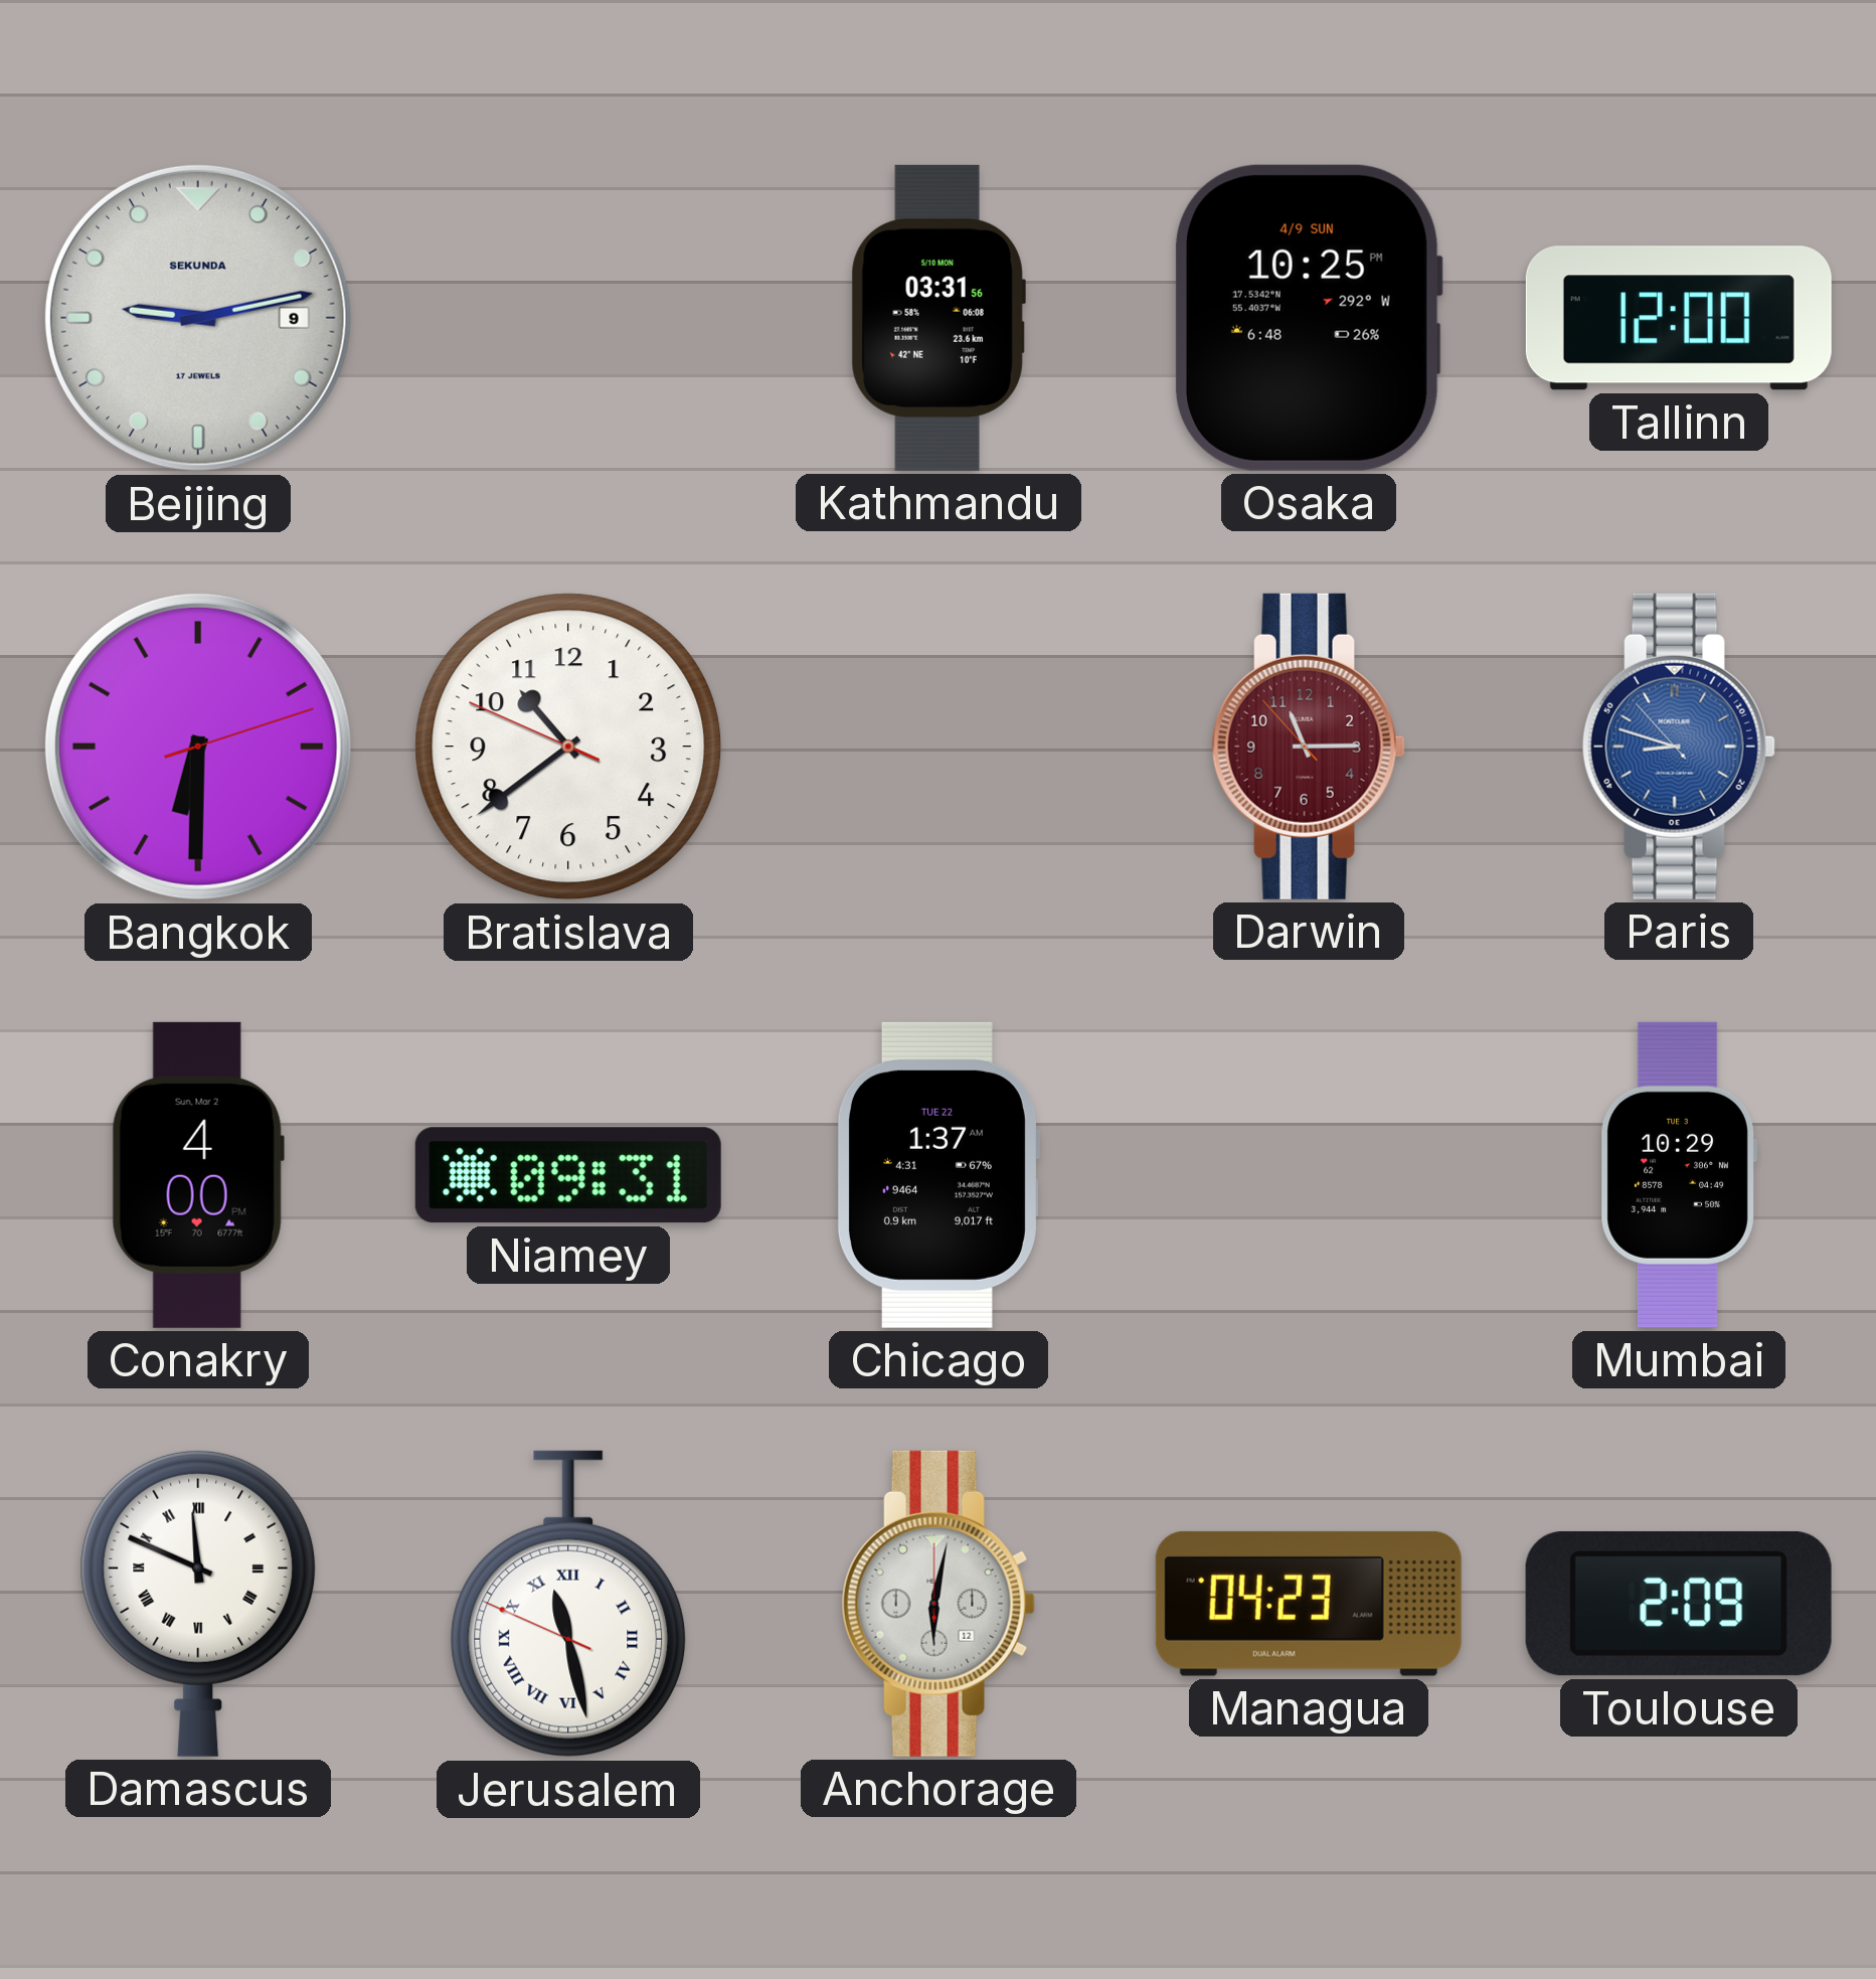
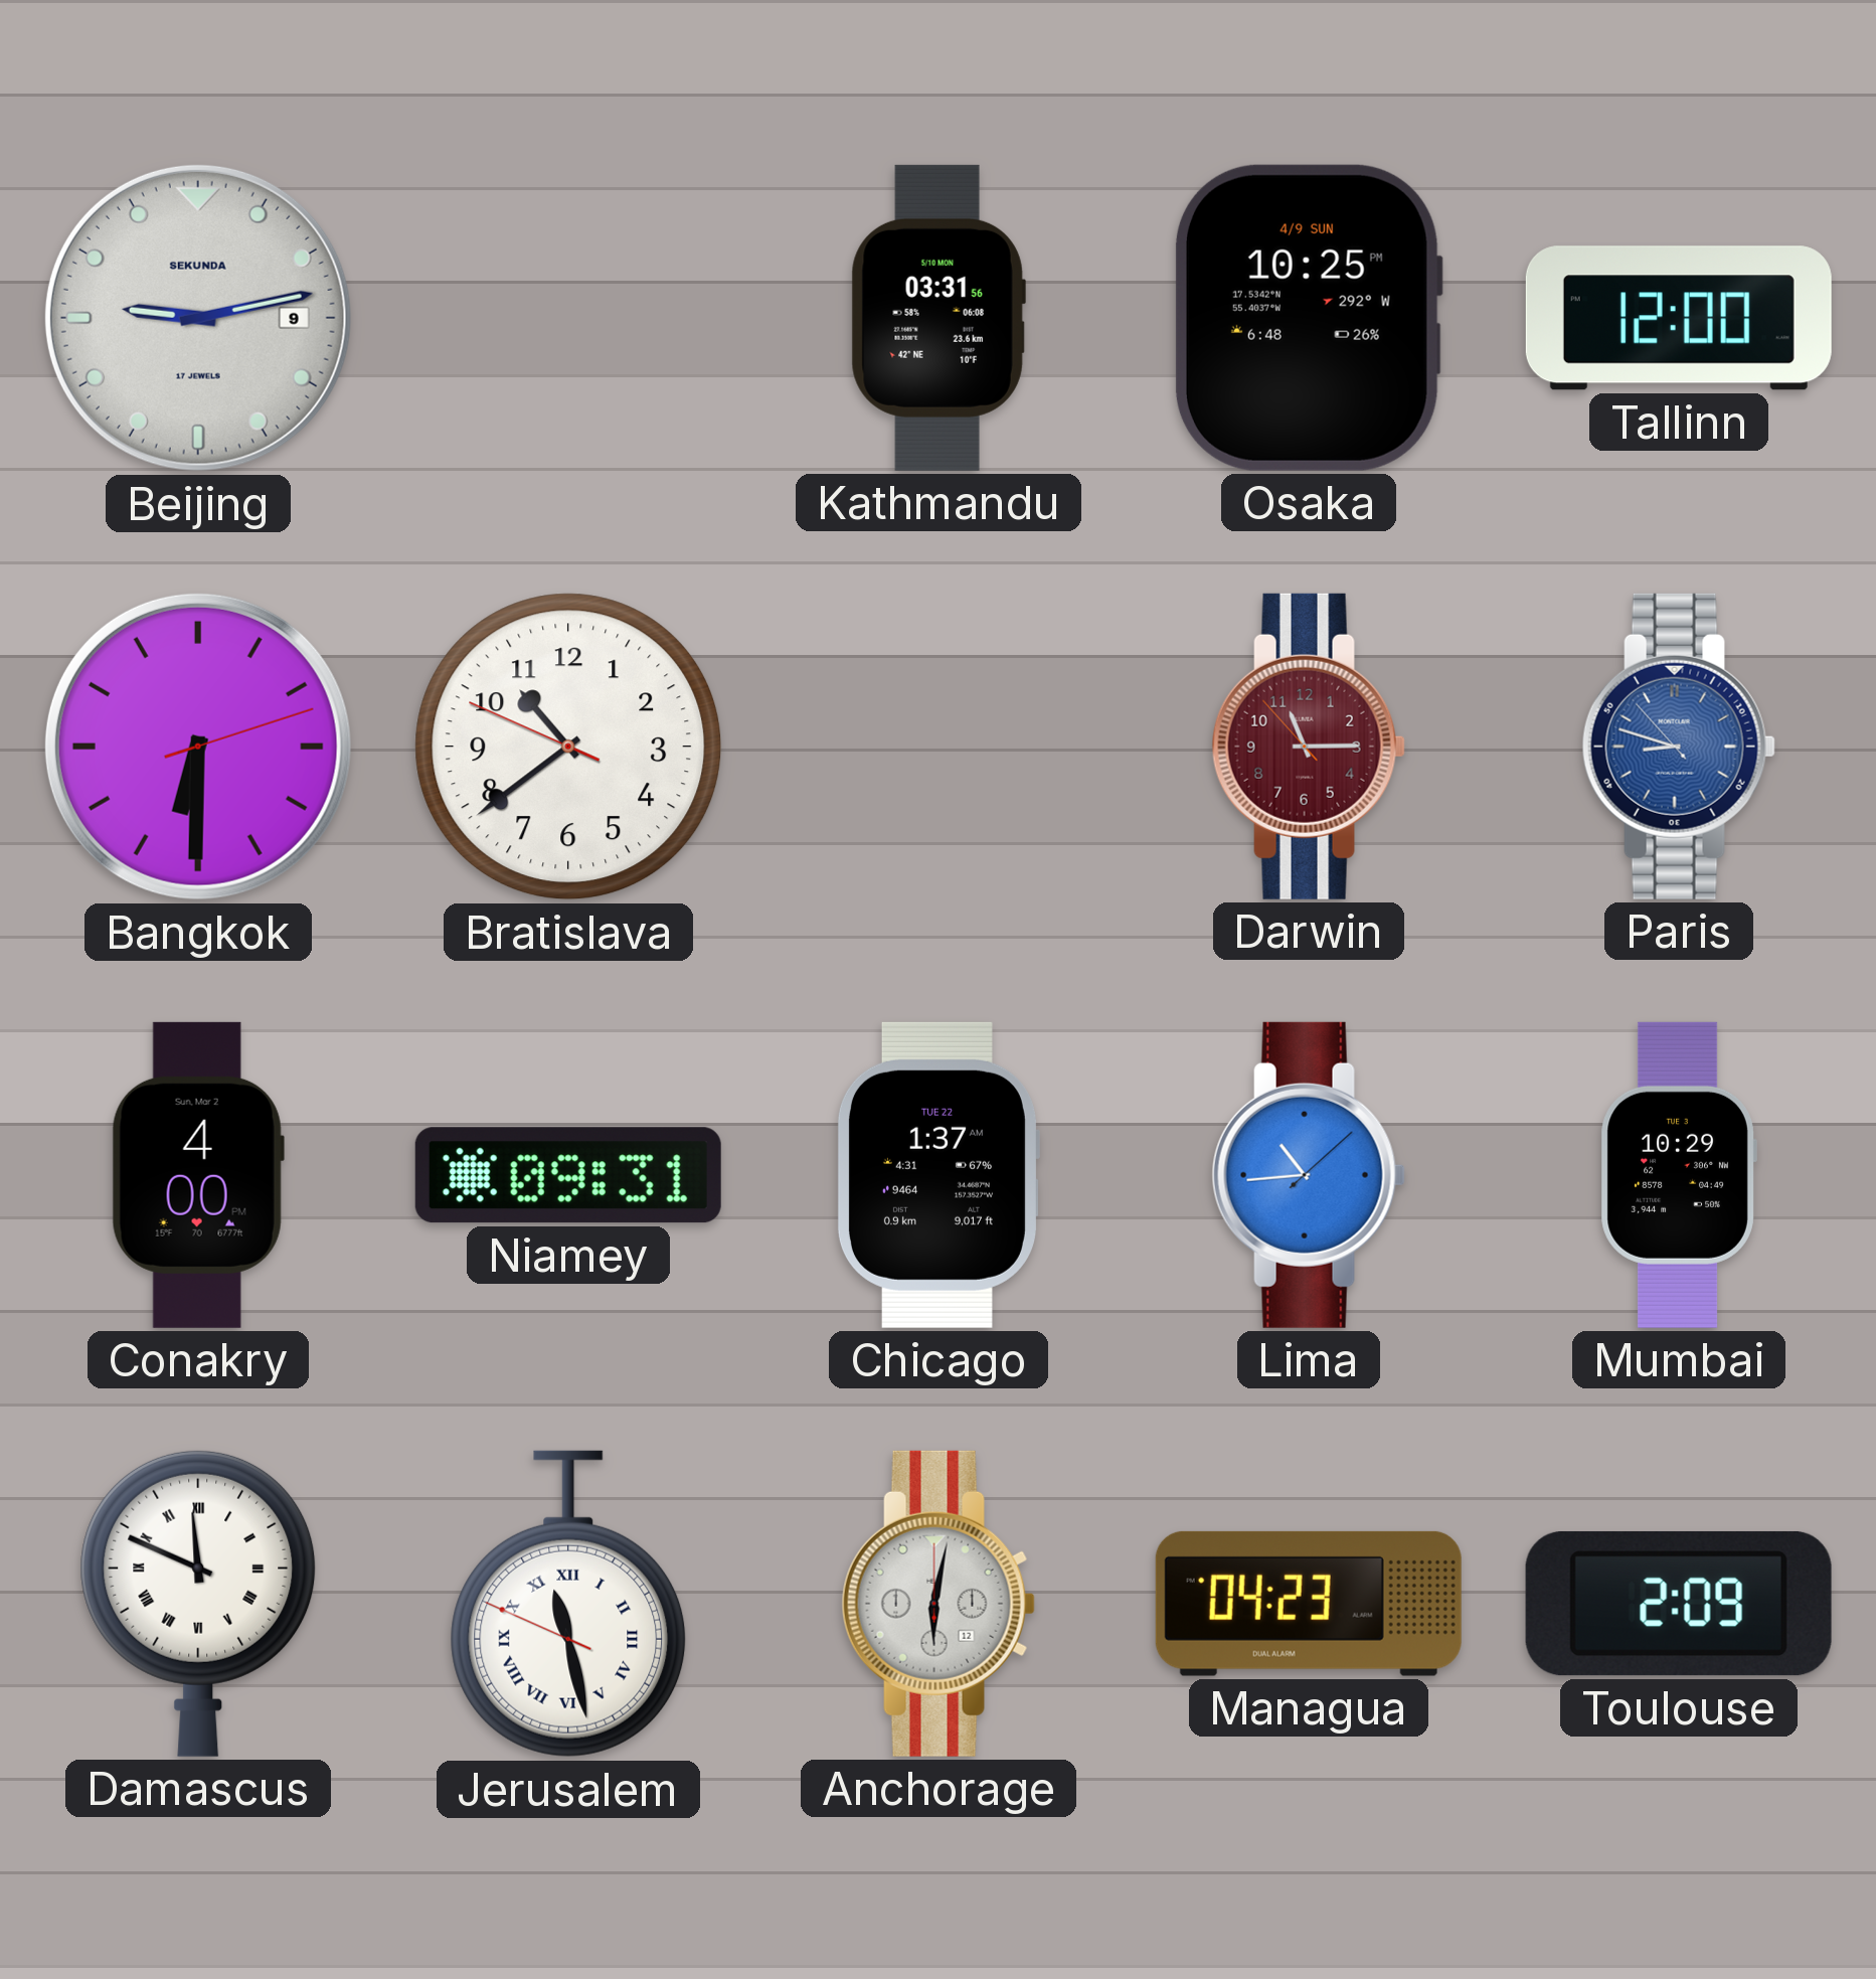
Lima: none -> 10:44 (1309, 1175)
